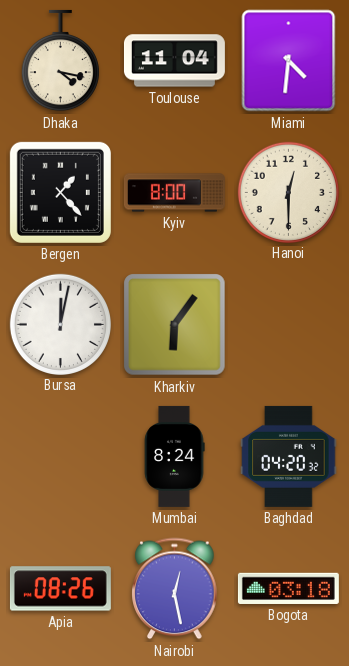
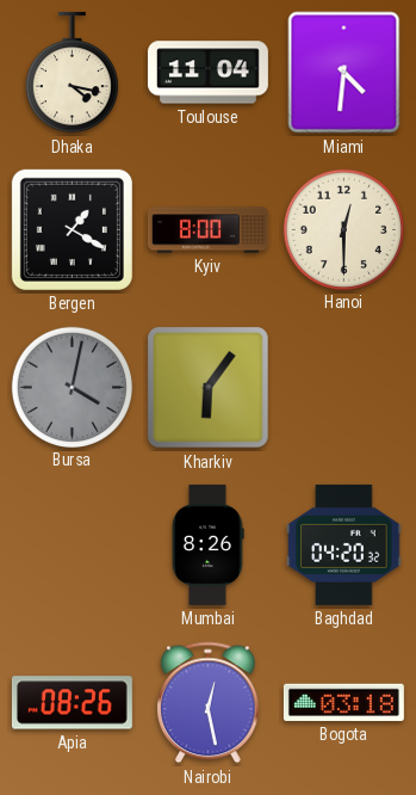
Bergen: 1:23 -> 1:20 (72, 229)
Bursa: 12:02 -> 4:02 (72, 387)
Bursa dial: white -> grey (72, 387)
Mumbai: 8:24 -> 8:26 (207, 544)
